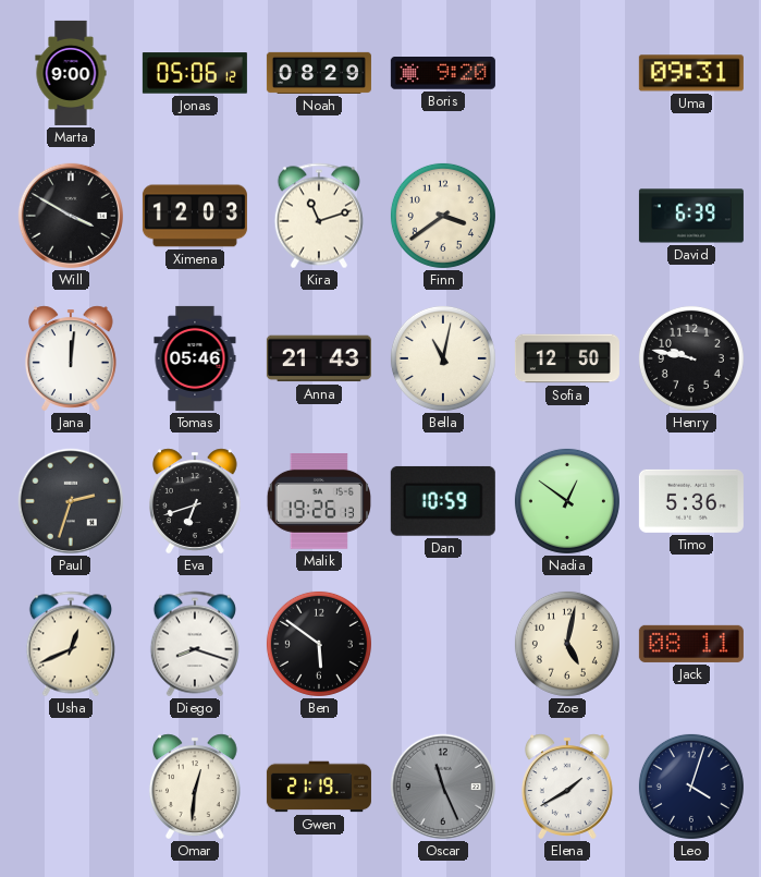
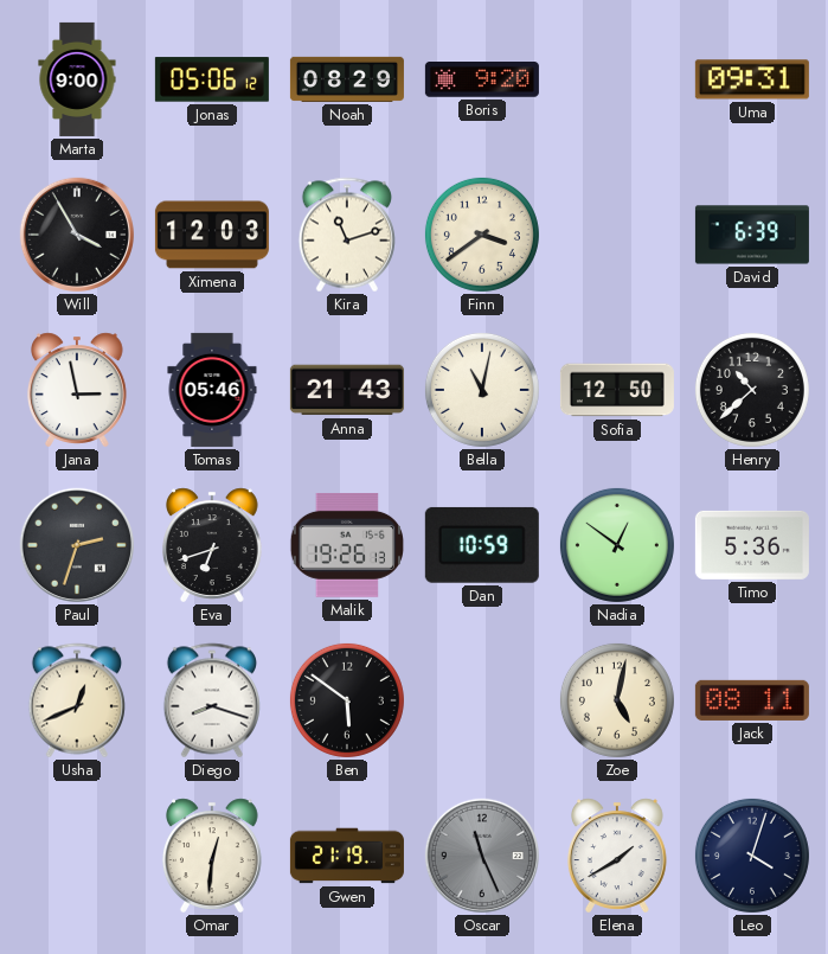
Will: 3:50 -> 3:55 (77, 235)
Jana: 12:01 -> 2:58 (77, 390)
Henry: 9:47 -> 10:38 (752, 390)
